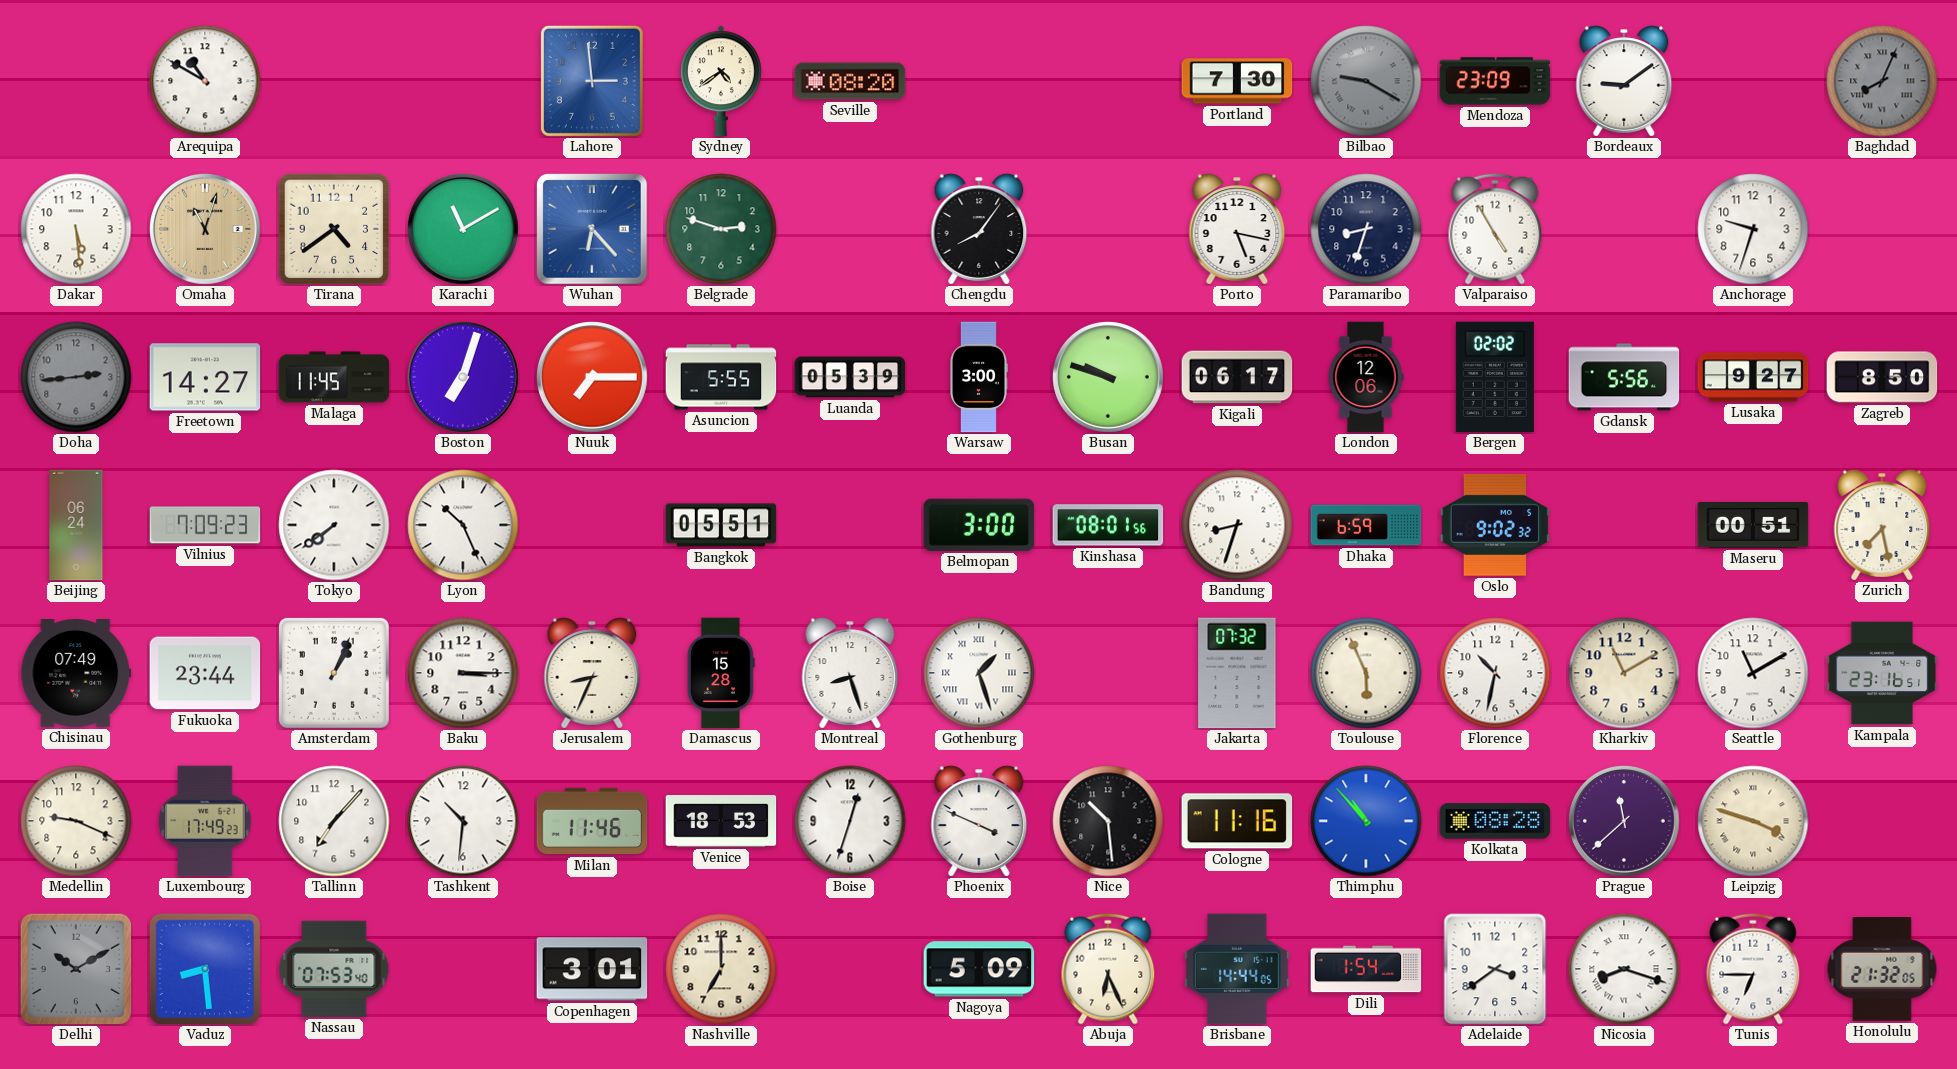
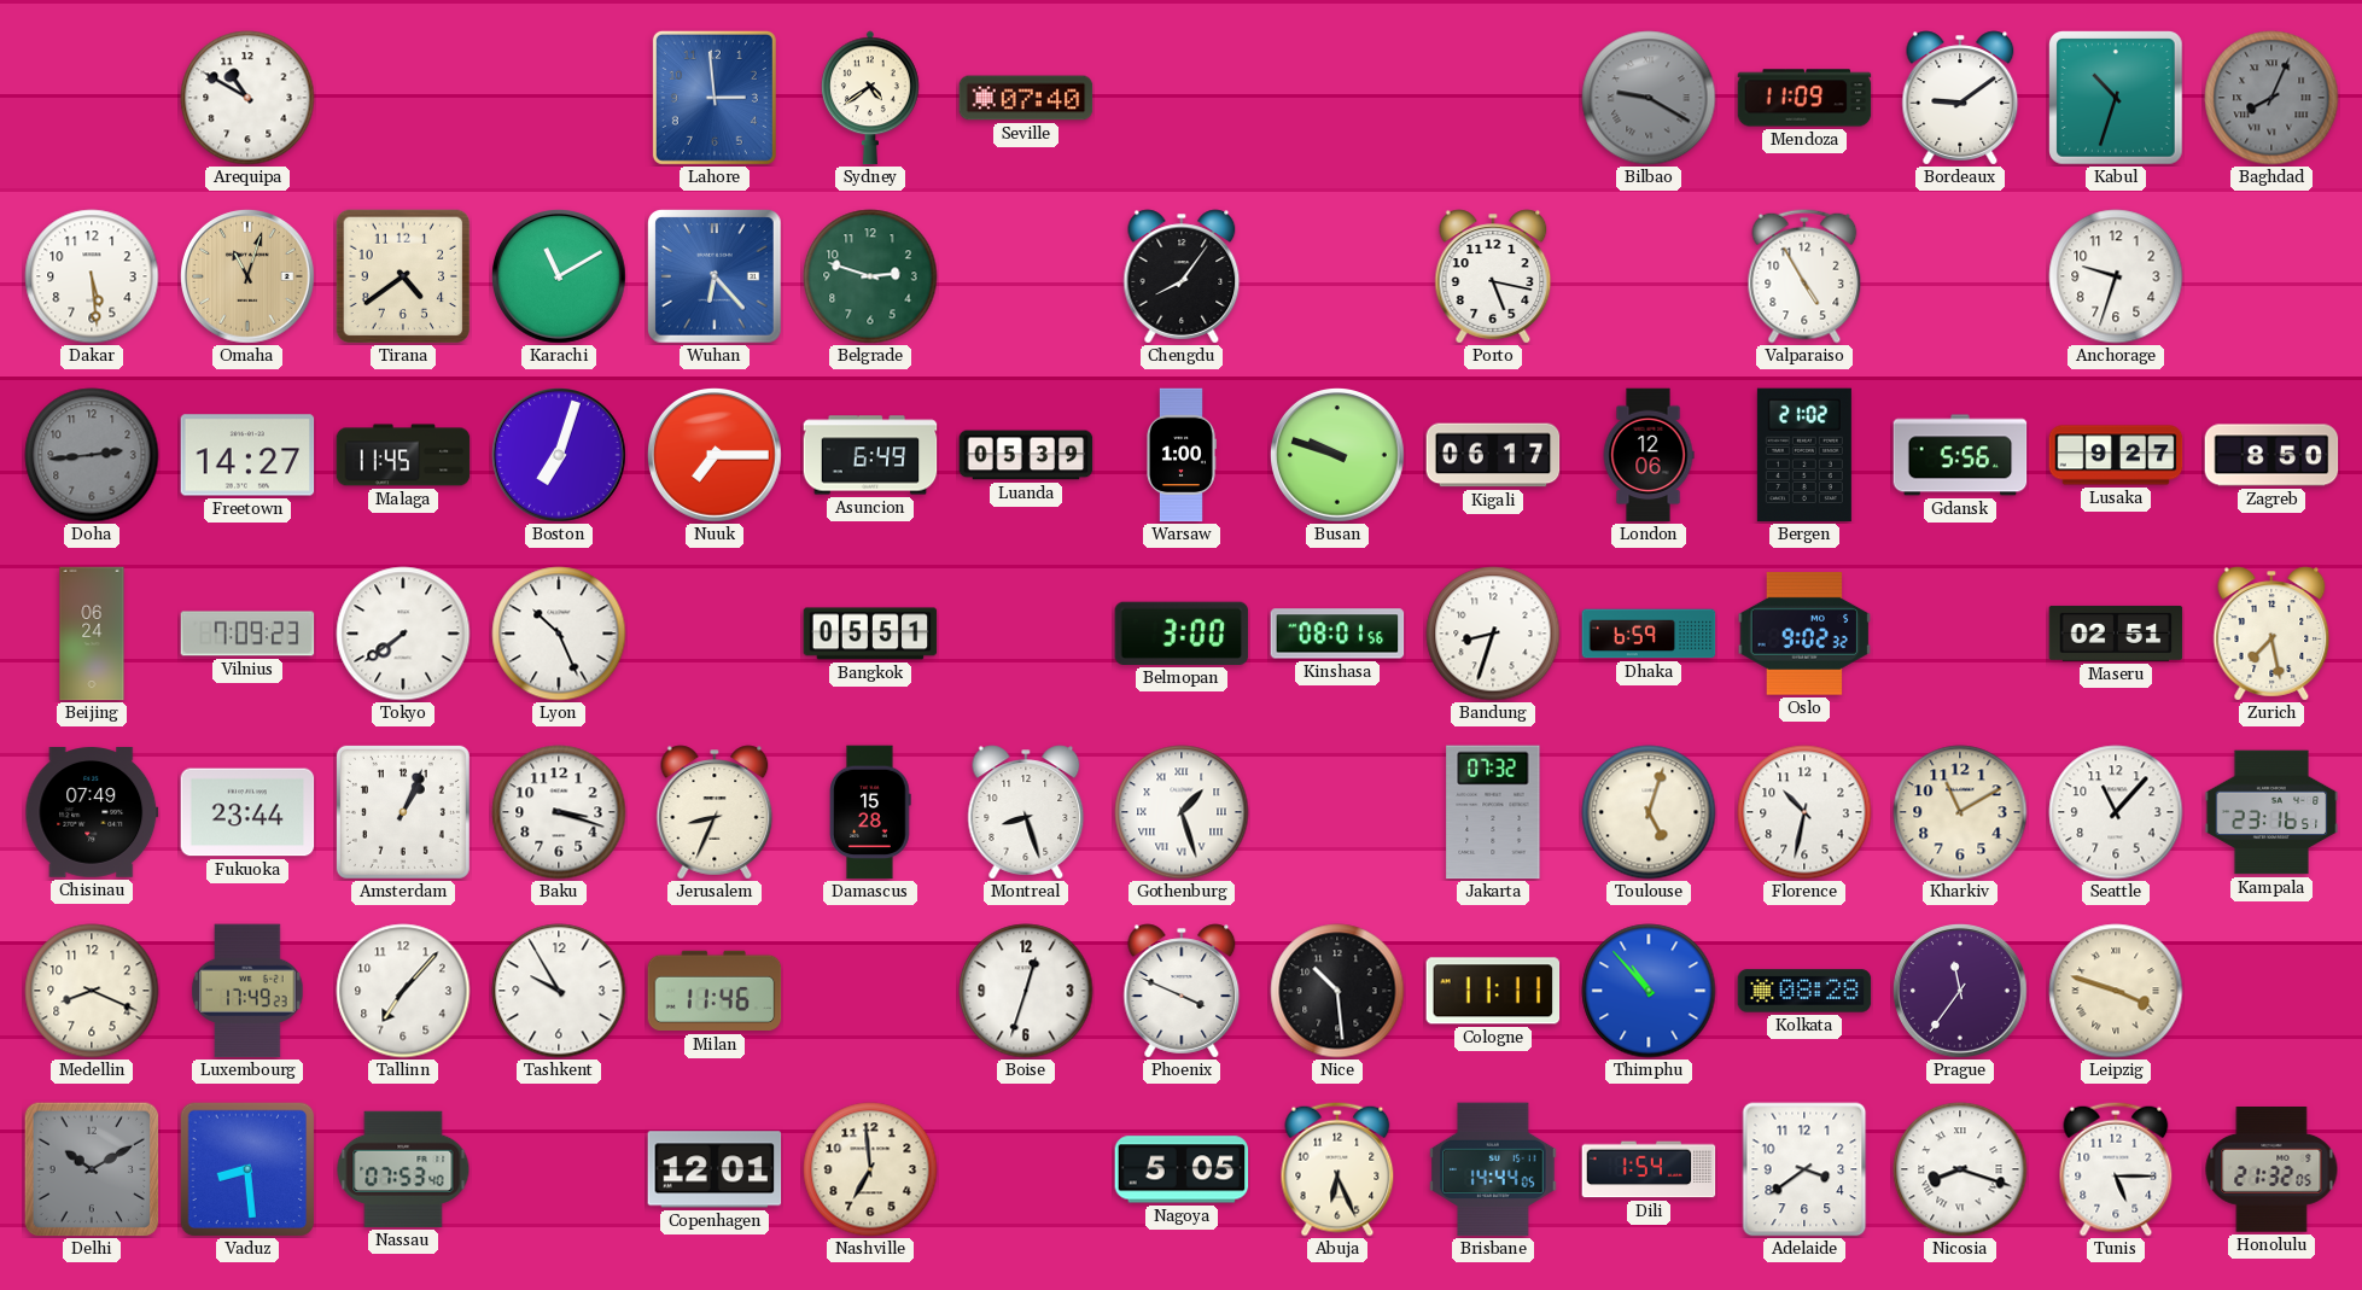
Seville: 08:20 -> 07:40 (1026, 98)
Portland: 7:30 -> none (1237, 81)
Mendoza: 23:09 -> 11:09 (1804, 98)
Kabul: none -> 10:33 (2116, 98)
Paramaribo: 8:33 -> none (1366, 229)
Asuncion: 5:55 -> 6:49 (870, 455)
Warsaw: 3:00 -> 1:00 (1182, 455)
Bergen: 02:02 -> 21:02 (1804, 455)
Maseru: 00:51 -> 02:51 (2116, 634)
Baku: 3:15 -> 3:18 (559, 812)
Toulouse: 5:56 -> 5:03 (1649, 812)
Seattle: 11:10 -> 11:07 (2116, 812)
Medellin: 9:19 -> 8:19 (92, 991)
Tashkent: 10:31 -> 9:55 (559, 991)
Venice: 18:53 -> none (721, 822)
Cologne: 11:16 -> 11:11 (1493, 991)
Prague: 11:38 -> 11:36 (1961, 992)
Copenhagen: 3:01 -> 12:01 (715, 1169)
Nashville: 7:00 -> 6:59 (870, 1169)
Nagoya: 5:09 -> 5:05 (1182, 1169)
Tunis: 6:45 -> 5:15 (2116, 1169)
